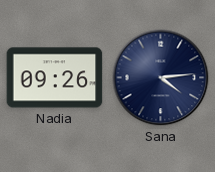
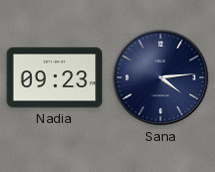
Nadia: 09:26 -> 09:23 (55, 78)
